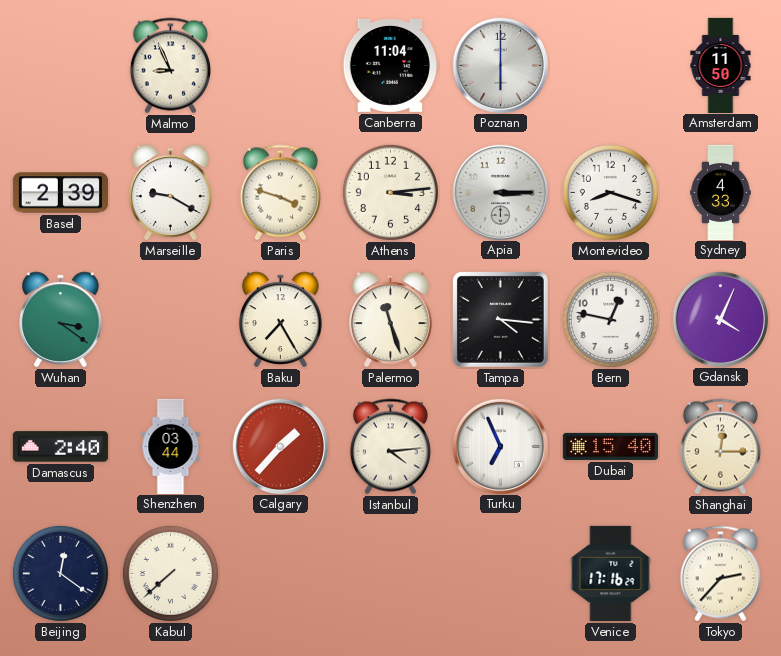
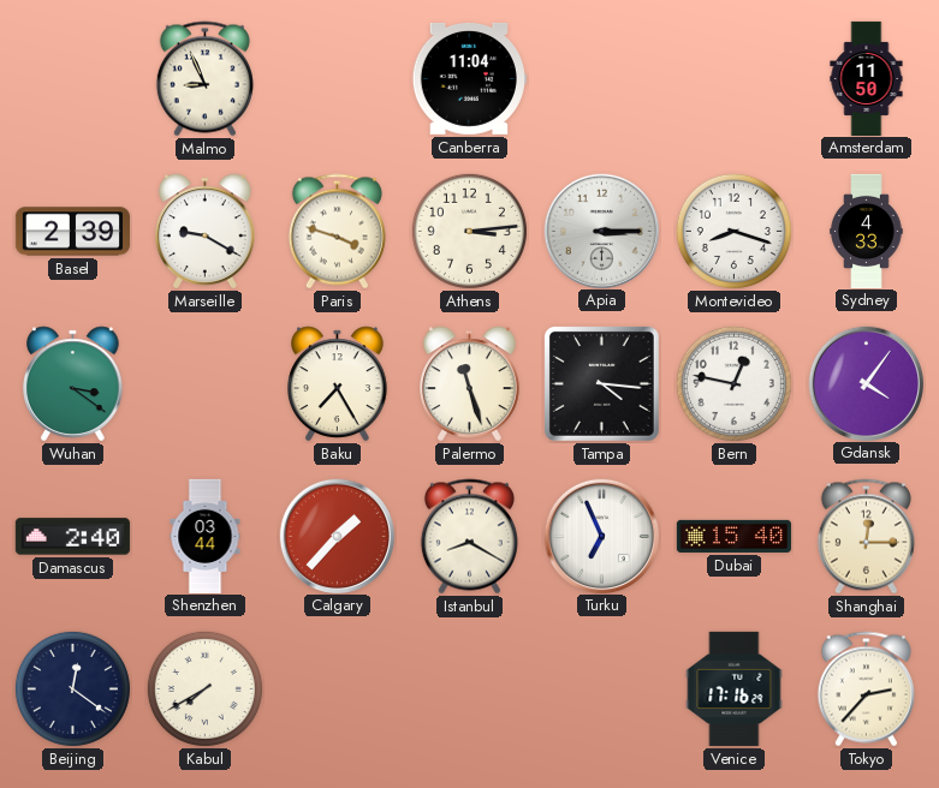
Poznan: 6:00 -> none (500, 65)
Gdansk: 4:04 -> 4:06 (866, 383)
Istanbul: 4:14 -> 8:20 (469, 537)
Kabul: 7:38 -> 7:40 (204, 688)
